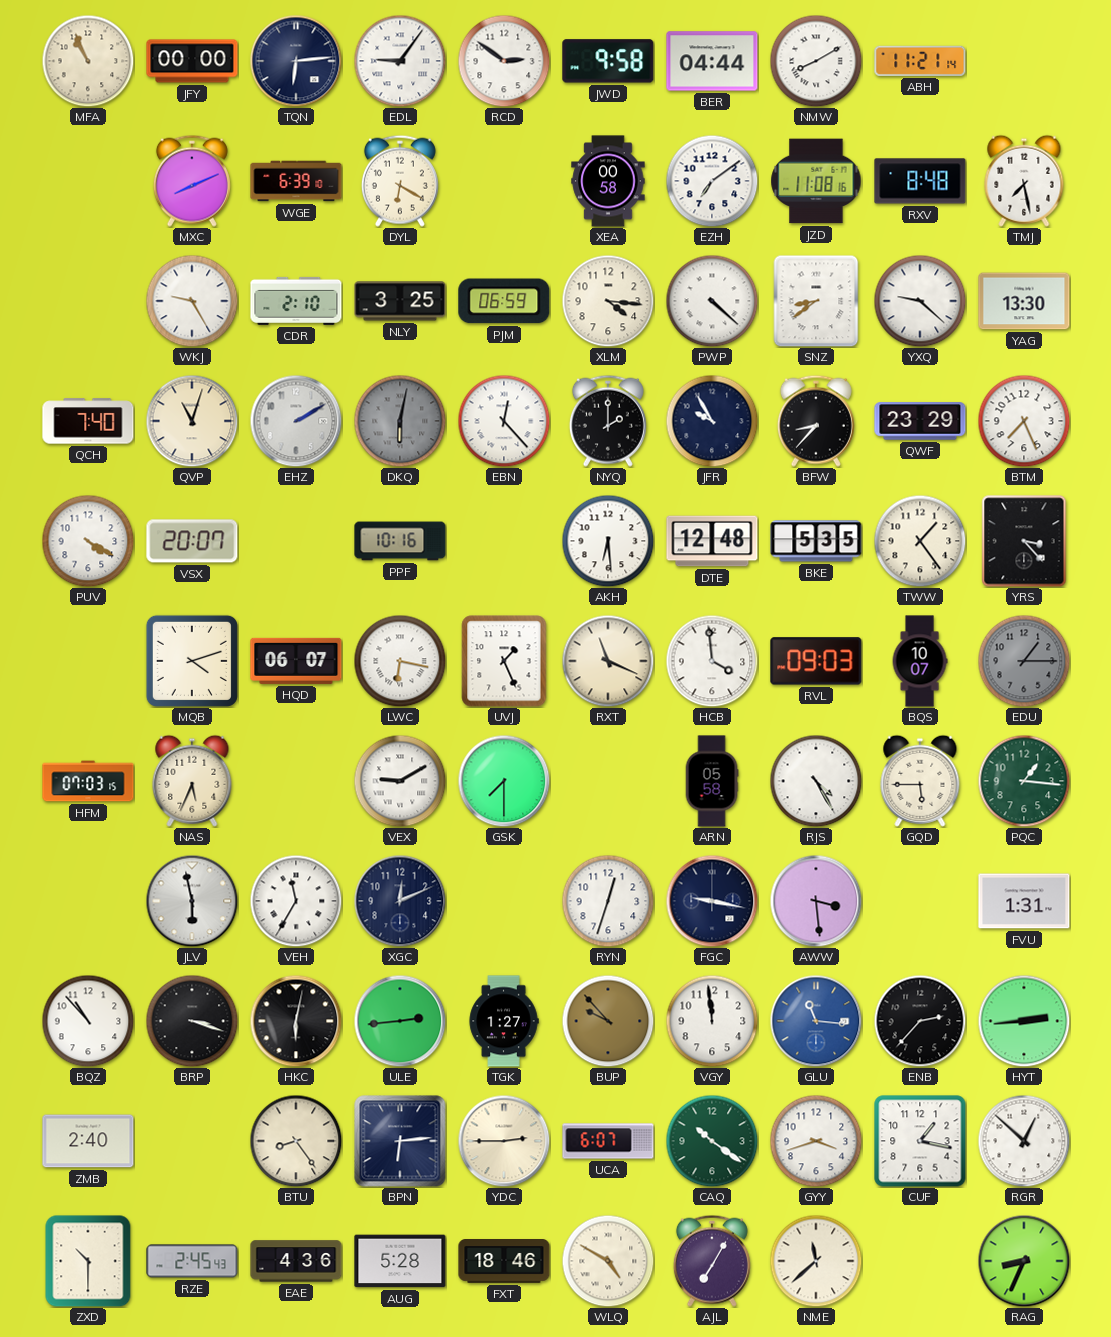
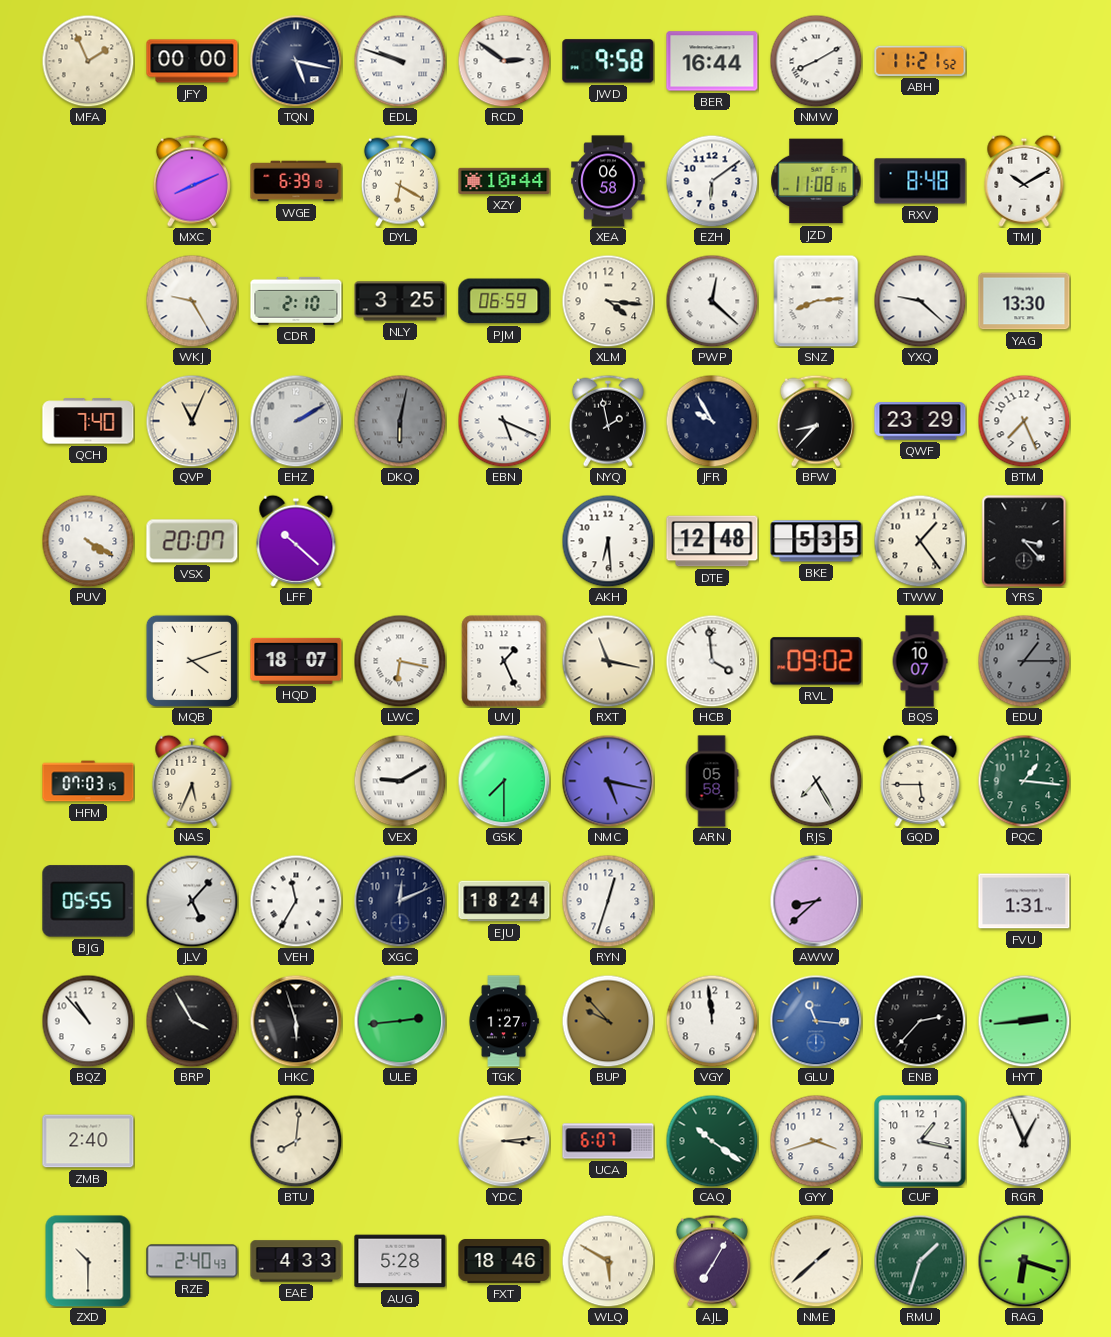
MFA: 10:56 -> 1:56 (88, 61)
TQN: 6:14 -> 5:17 (296, 61)
EDL: 9:06 -> 9:48 (400, 61)
BER: 04:44 -> 16:44 (712, 61)
ABH: 11:21:14 -> 11:21:52 (920, 61)
XZY: none -> 10:44 (504, 181)
XEA: 00:58 -> 06:58 (608, 181)
EZH: 7:09 -> 6:09 (712, 181)
TMJ: 7:28 -> 10:10 (1024, 181)
PWP: 4:22 -> 12:22 (712, 301)
SNZ: 8:39 -> 8:14 (816, 301)
QVP: 11:03 -> 11:04 (192, 421)
EBN: 12:23 -> 5:19 (504, 421)
NYQ: 2:00 -> 1:58 (608, 421)
LFF: none -> 10:22 (296, 541)
PPF: 10:16 -> none (400, 541)
HQD: 06:07 -> 18:07 (296, 661)
RXT: 11:19 -> 11:17 (608, 661)
RVL: 09:03 -> 09:02 (816, 661)
NMC: none -> 5:17 (608, 781)
RJS: 4:25 -> 7:25 (816, 781)
BJG: none -> 05:55 (88, 901)
JLV: 5:58 -> 5:07 (192, 901)
EJU: none -> 18:24 (504, 901)
FGC: 9:17 -> none (712, 901)
AWW: 3:29 -> 8:38 (816, 901)
BRP: 3:18 -> 3:55 (192, 1021)
HKC: 6:02 -> 5:57 (296, 1021)
BTU: 8:24 -> 8:01 (296, 1141)
BPN: 6:14 -> none (400, 1141)
YDC: 2:45 -> 3:14 (504, 1141)
RGR: 12:52 -> 12:56 (1024, 1141)
RZE: 2:45 -> 2:40 (192, 1261)
EAE: 4:36 -> 4:33 (296, 1261)
WLQ: 4:50 -> 5:50 (608, 1261)
NME: 11:38 -> 1:38 (816, 1261)
RMU: none -> 1:33 (920, 1261)
RAG: 8:34 -> 6:18 (1024, 1261)
